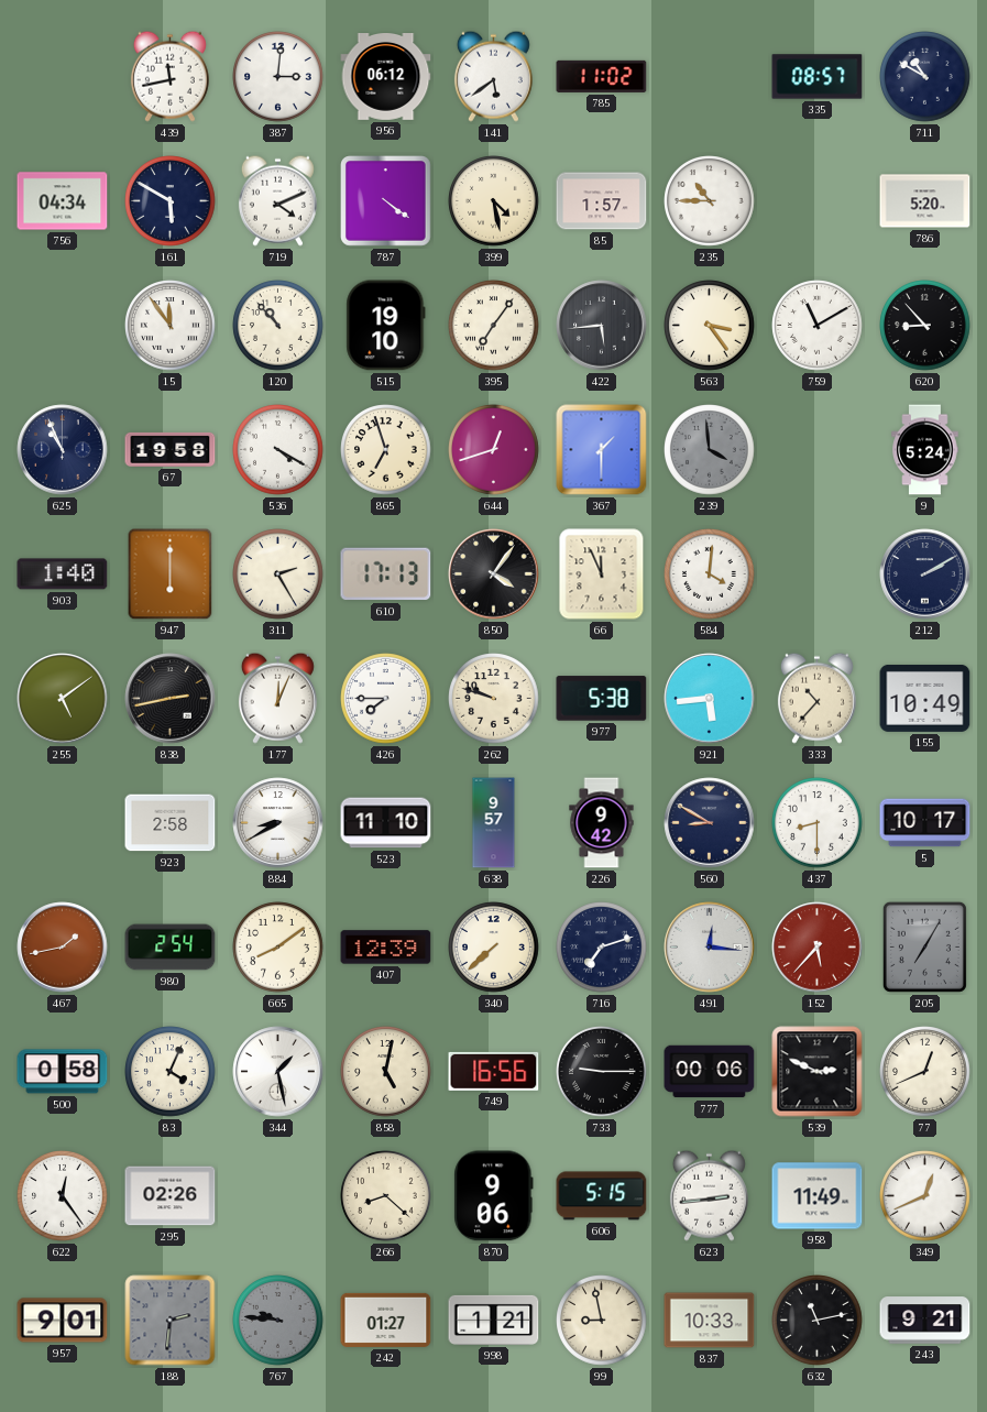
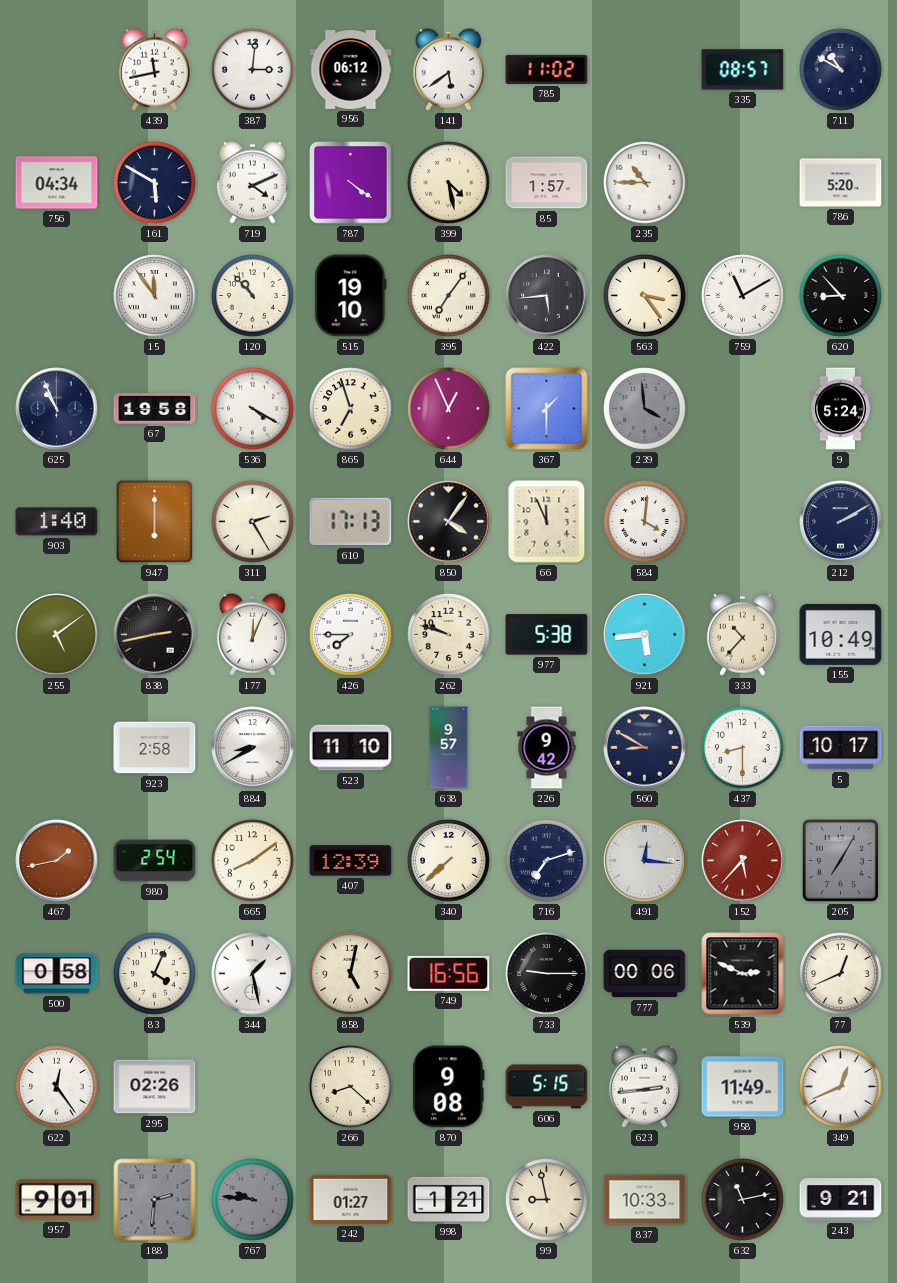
644: 12:42 -> 12:56 (449, 409)
870: 9:06 -> 9:08 (449, 1087)
